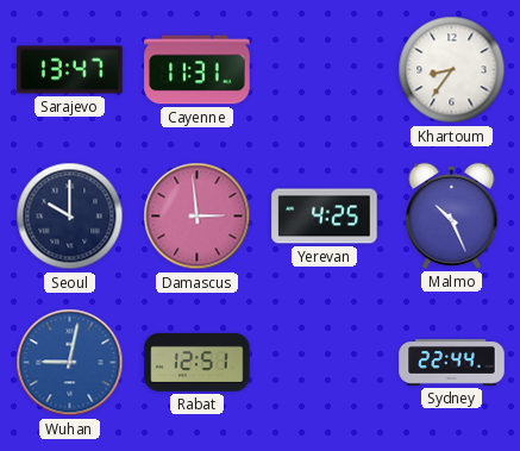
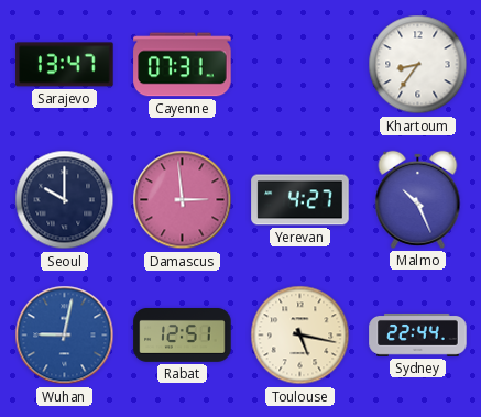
Cayenne: 11:31 -> 07:31 (183, 65)
Yerevan: 4:25 -> 4:27 (300, 200)
Toulouse: none -> 5:17 (300, 336)
